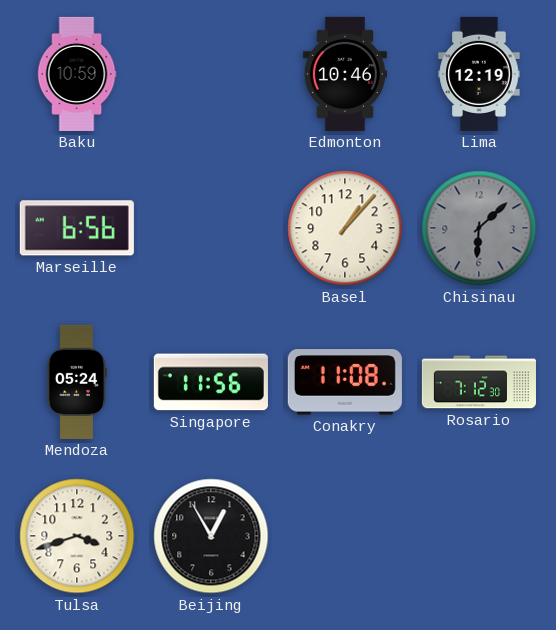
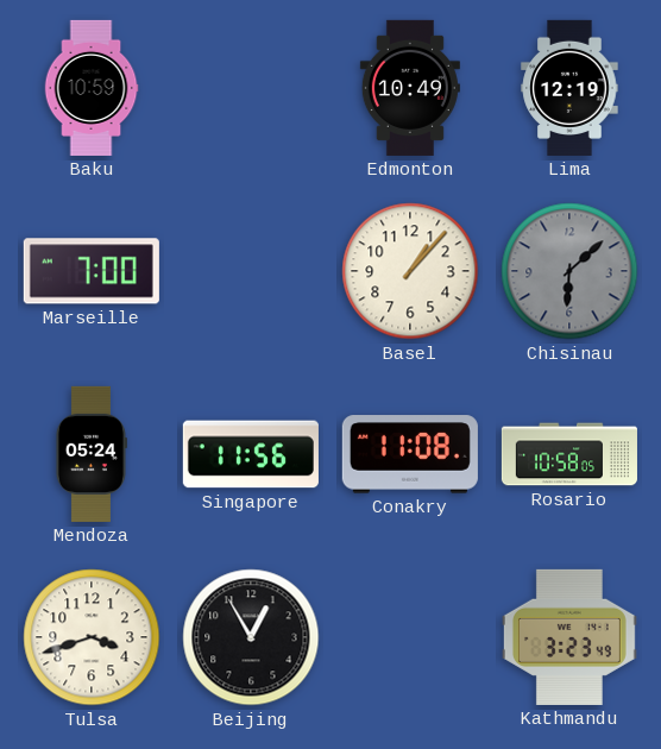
Edmonton: 10:46 -> 10:49 (410, 88)
Marseille: 6:56 -> 7:00 (92, 271)
Rosario: 7:12 -> 10:58 (569, 454)
Kathmandu: none -> 3:23 (569, 637)
